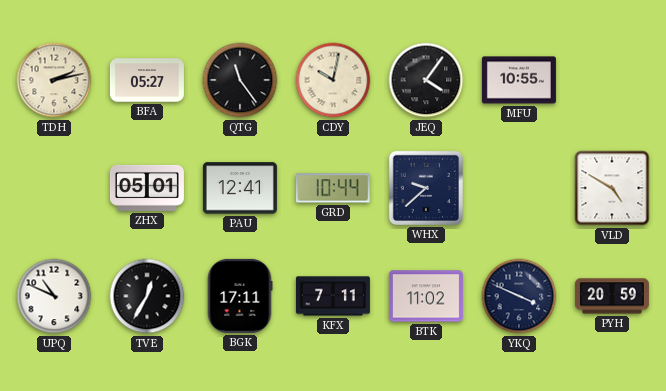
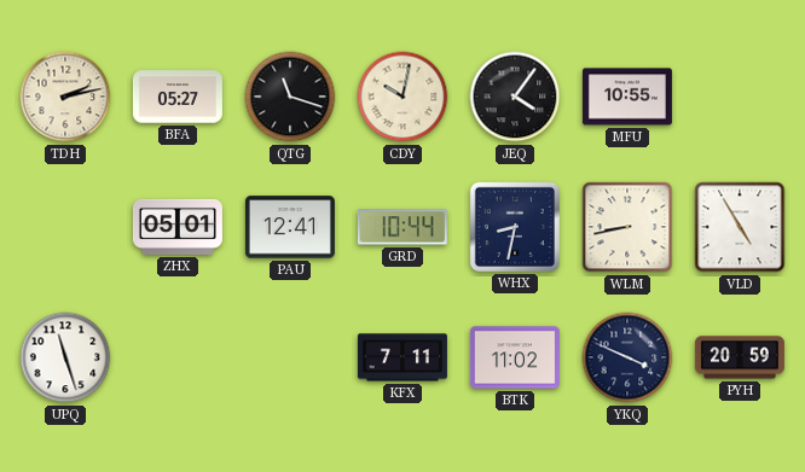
QTG: 11:24 -> 11:18 (290, 97)
WHX: 9:38 -> 8:32 (515, 227)
WLM: none -> 8:43 (627, 227)
VLD: 4:50 -> 4:55 (740, 227)
UPQ: 10:49 -> 11:27 (65, 357)
TVE: 12:35 -> none (147, 296)
BGK: 17:11 -> none (240, 296)
